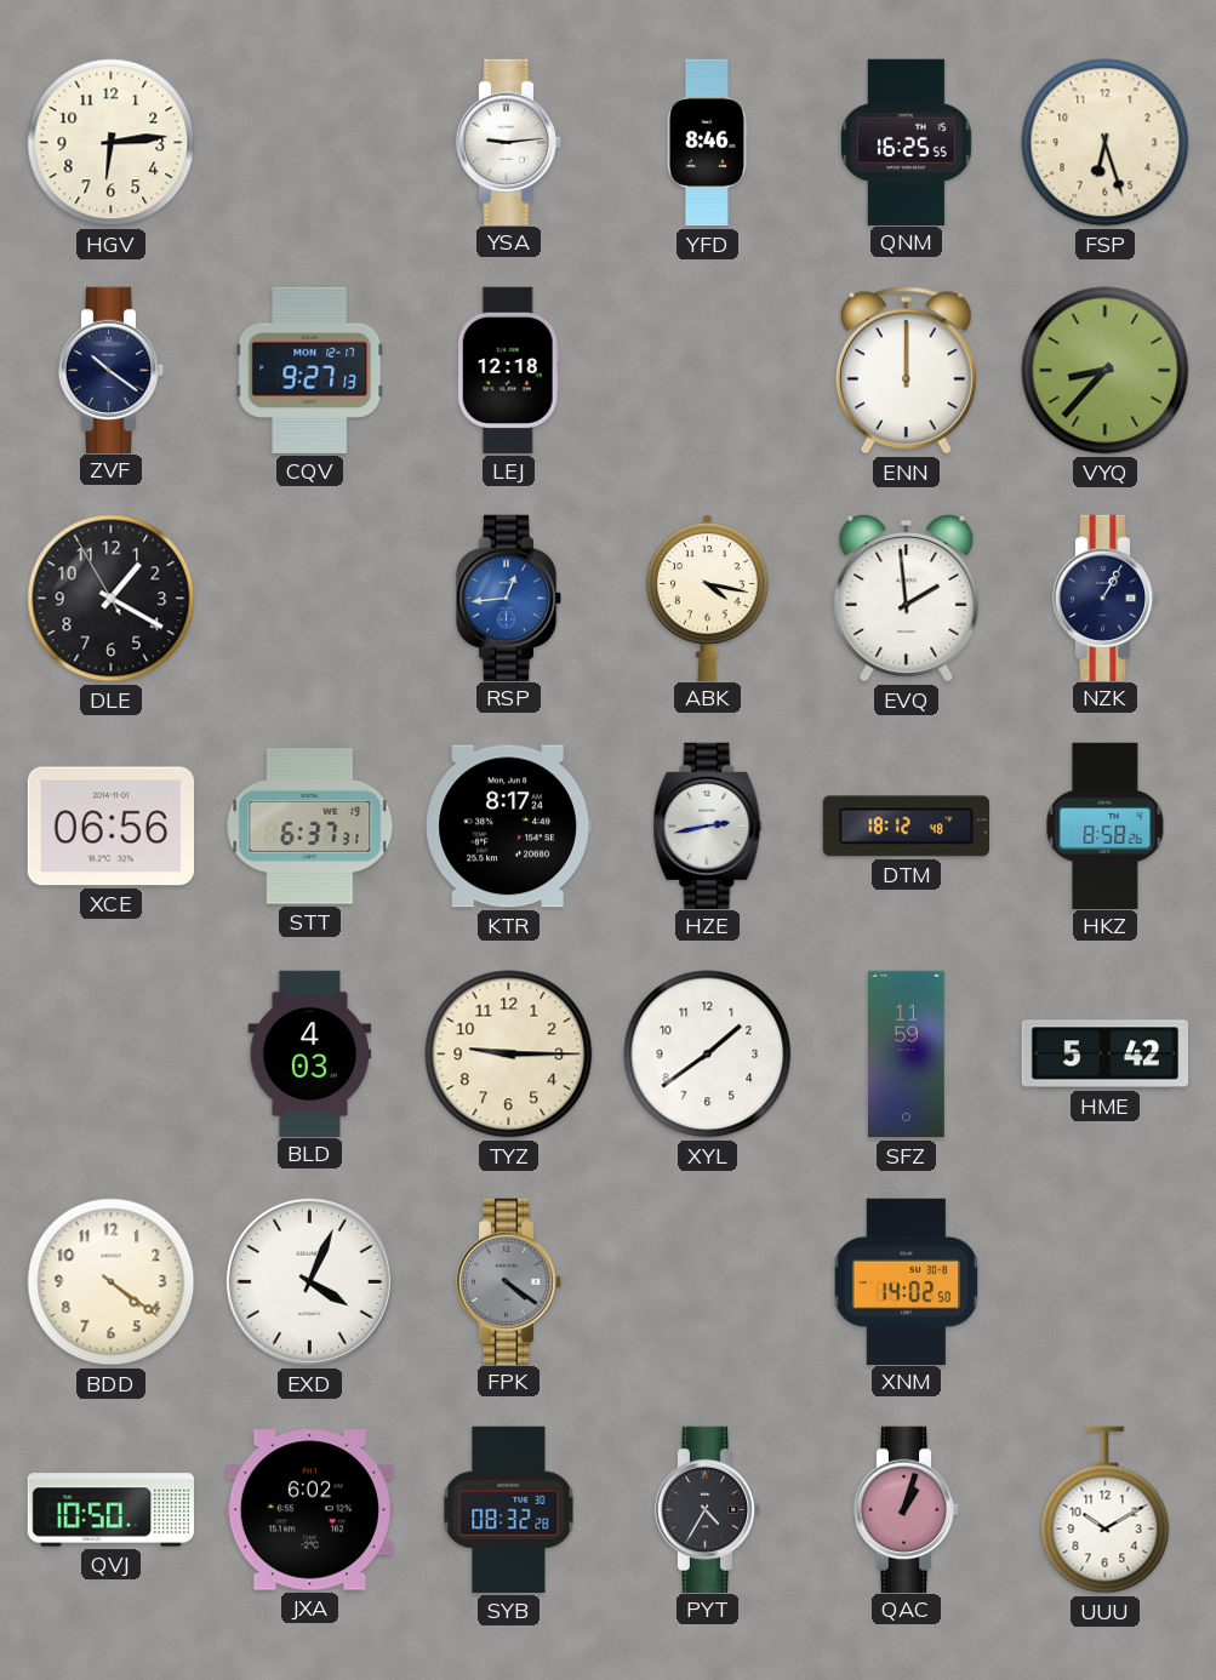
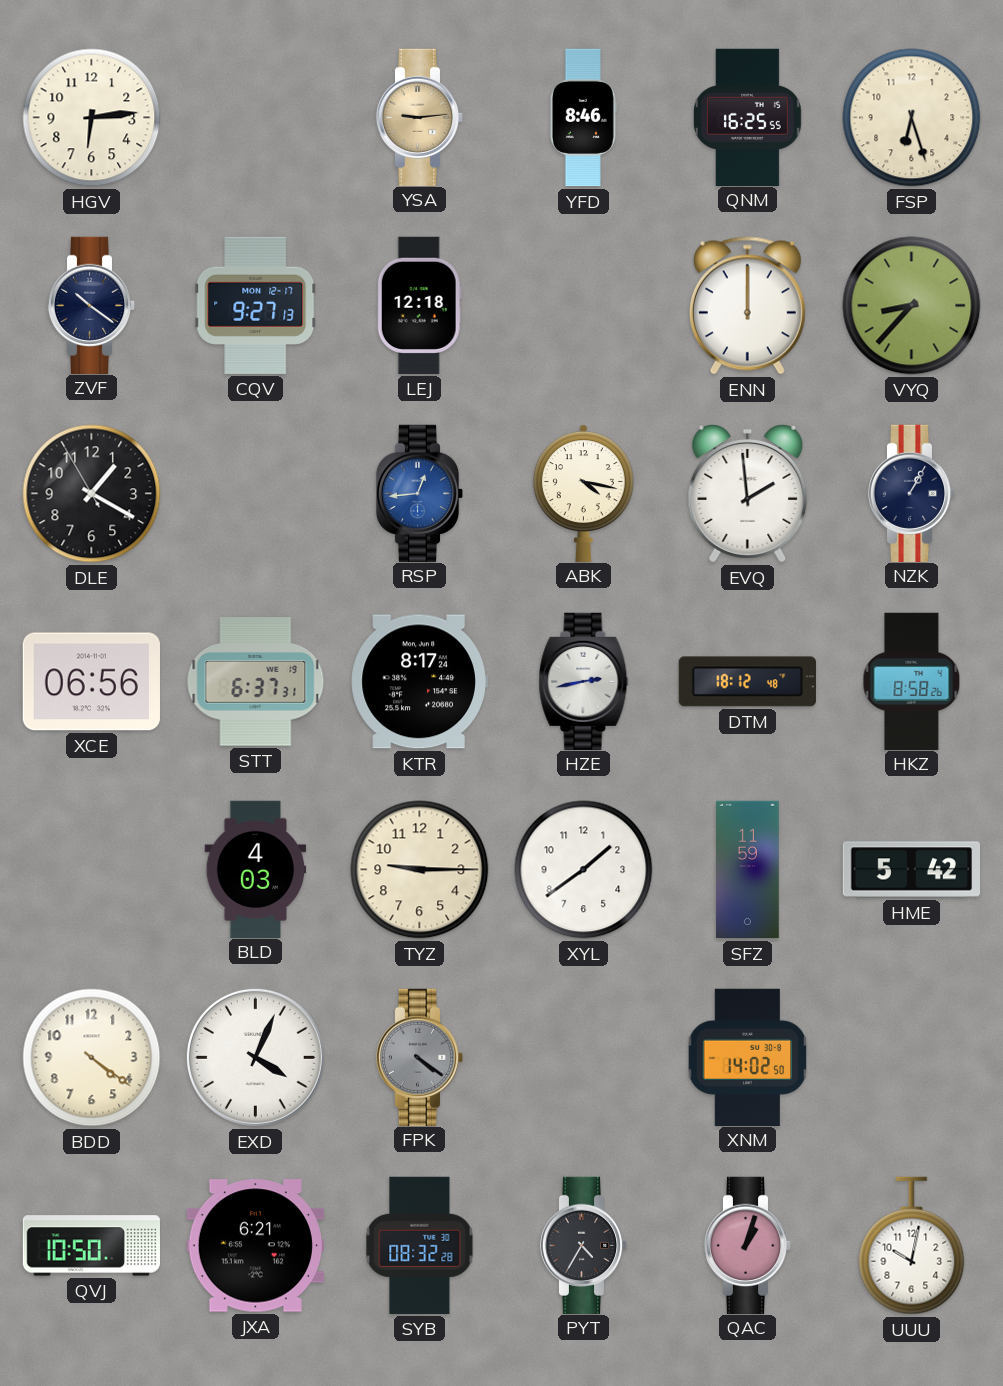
YSA dial: white -> champagne (420, 117)
JXA: 6:02 -> 6:21 (255, 1246)
UUU: 10:10 -> 10:02 (912, 1246)
